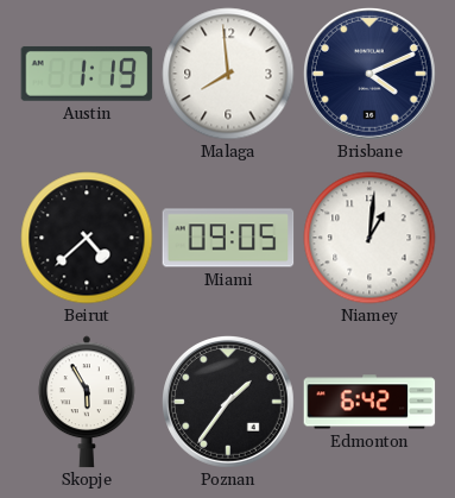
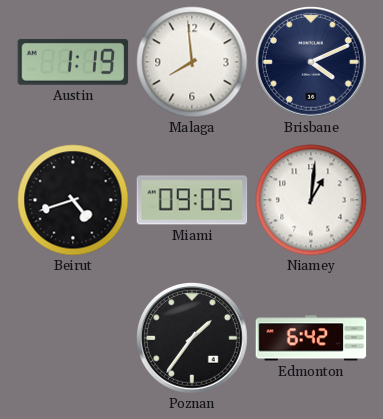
Beirut: 4:38 -> 4:42 (73, 200)
Skopje: 5:55 -> none (88, 402)
